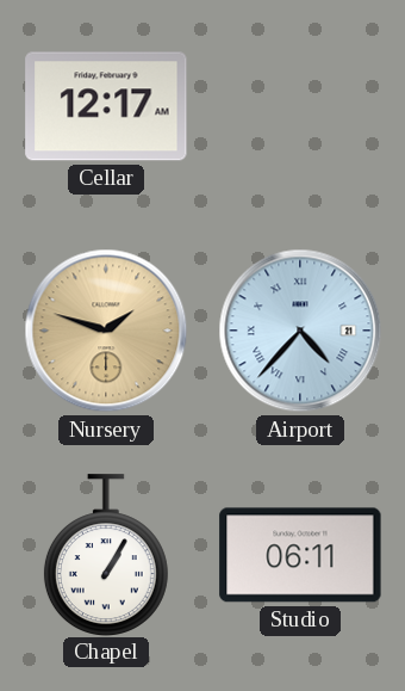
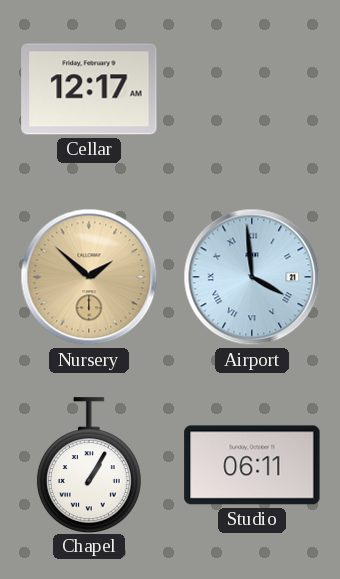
Nursery: 1:48 -> 1:52 (89, 277)
Airport: 4:37 -> 3:59 (252, 277)
